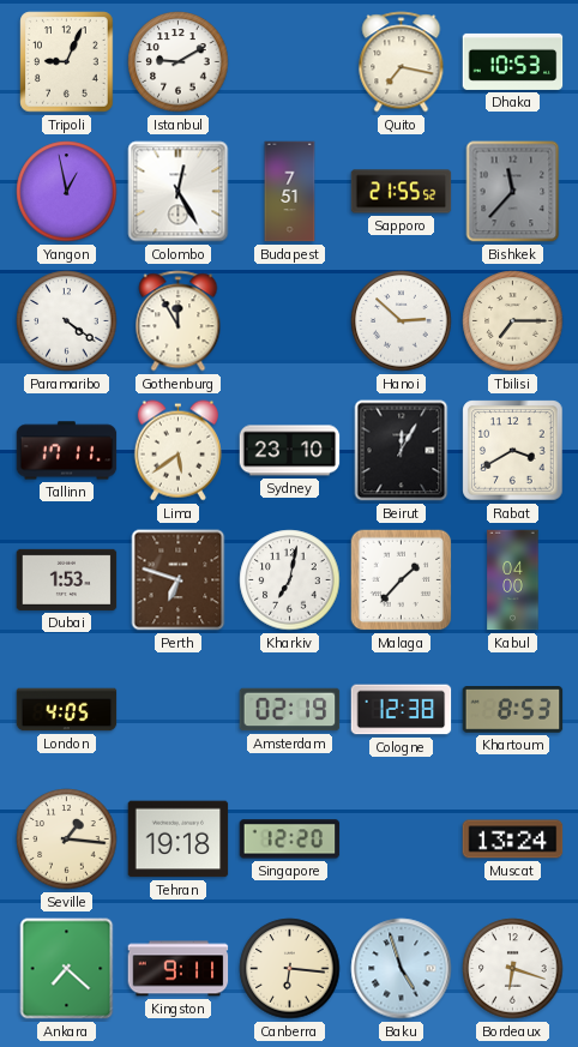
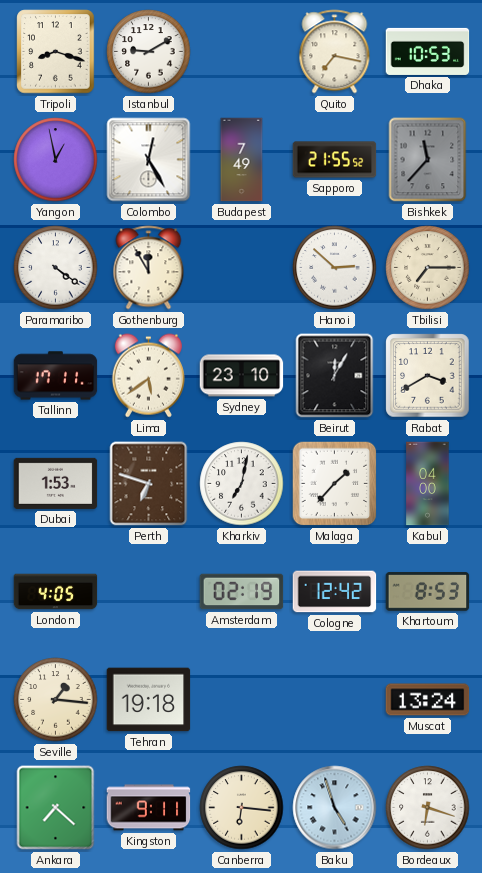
Tripoli: 9:04 -> 8:18 (56, 52)
Budapest: 7:51 -> 7:49 (242, 160)
Cologne: 12:38 -> 12:42 (335, 592)
Singapore: 12:20 -> none (290, 840)
